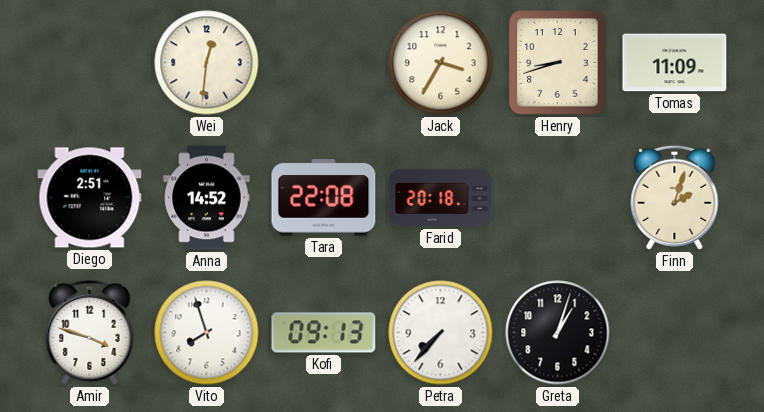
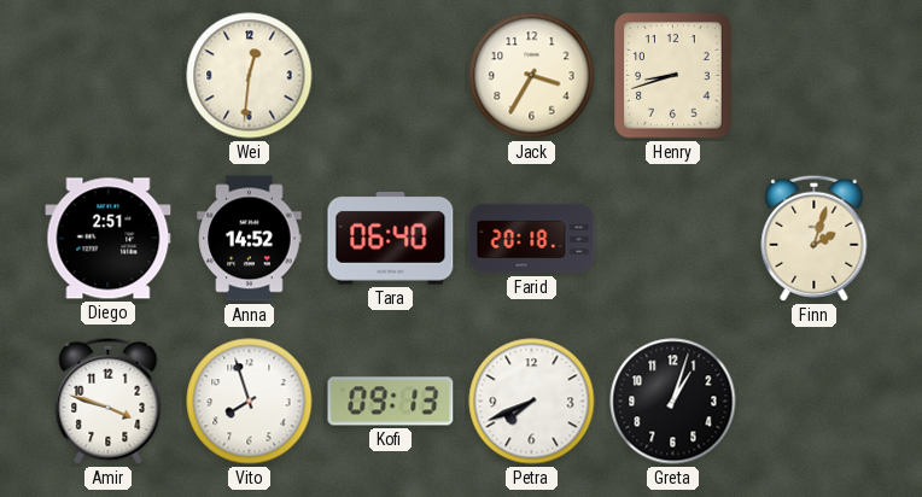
Tomas: 11:09 -> none (675, 63)
Tara: 22:08 -> 06:40 (391, 239)
Petra: 7:37 -> 7:41 (532, 402)
